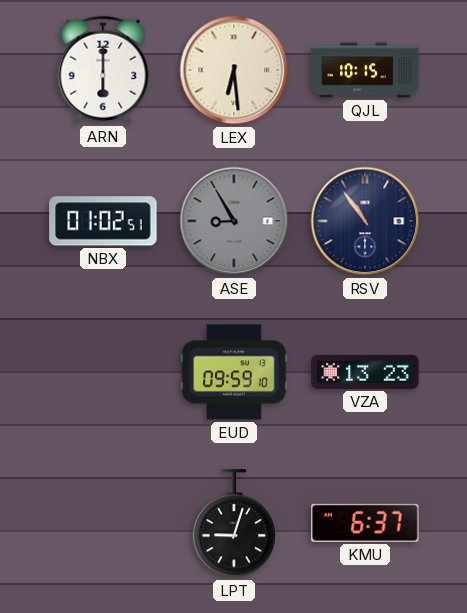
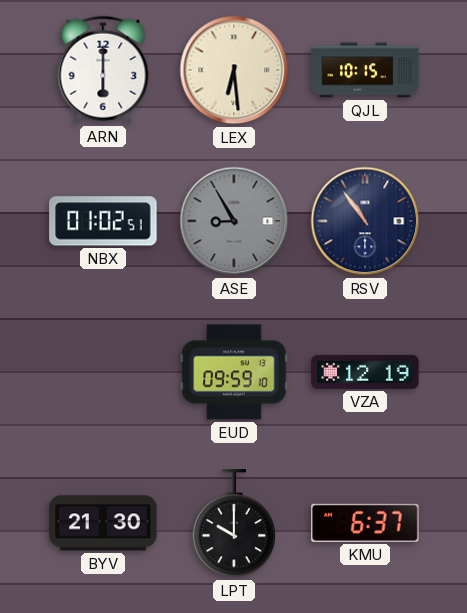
VZA: 13:23 -> 12:19 (365, 372)
BYV: none -> 21:30 (103, 523)
LPT: 9:03 -> 10:00 (234, 524)
